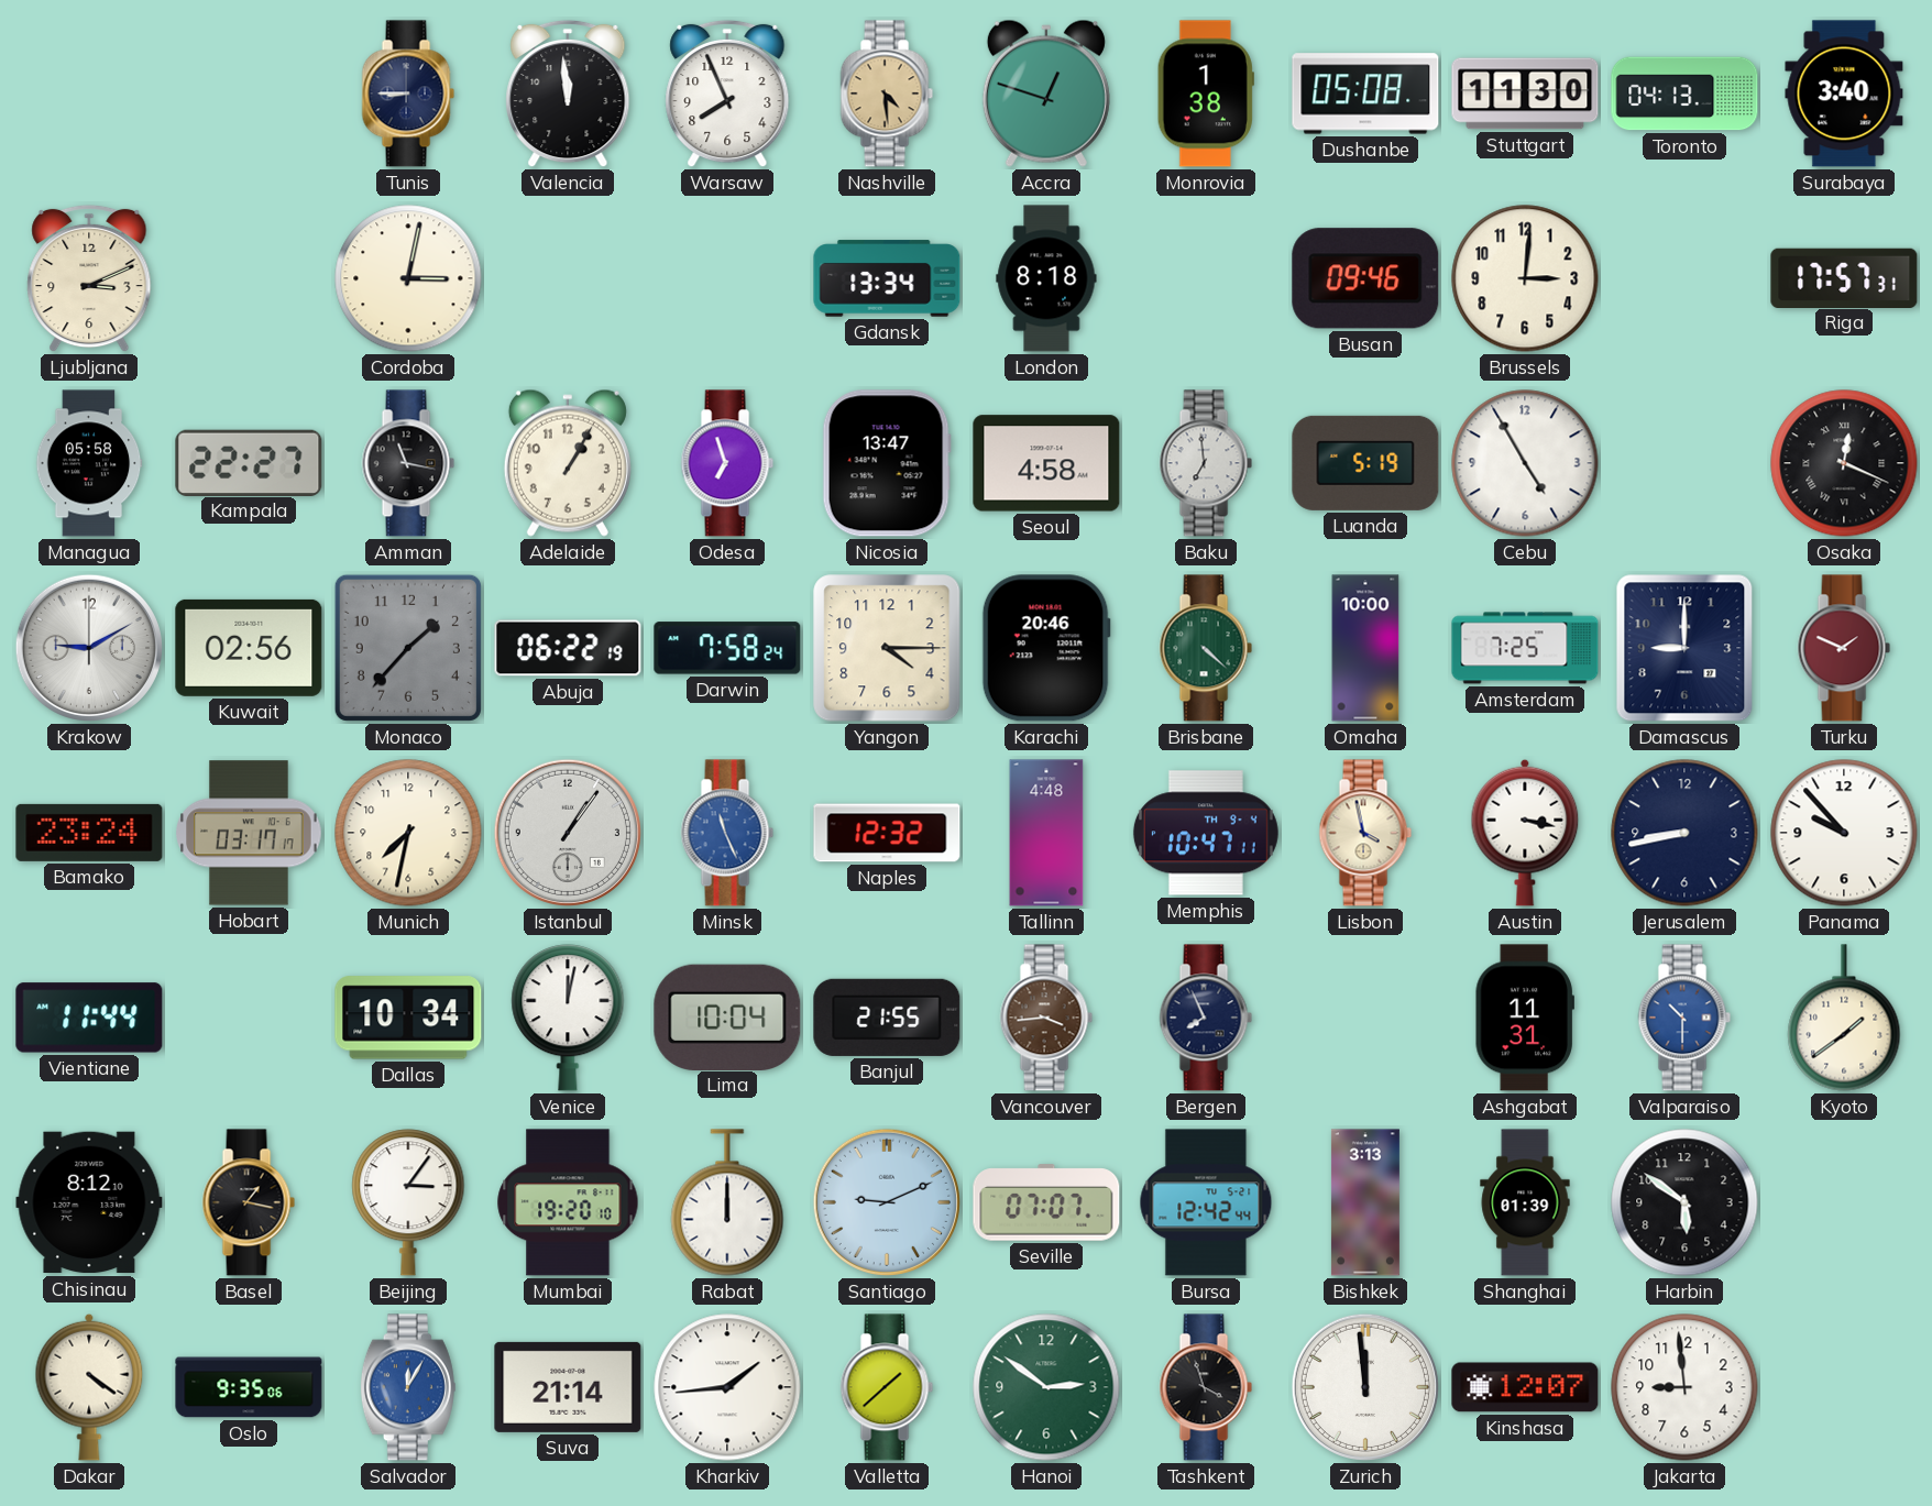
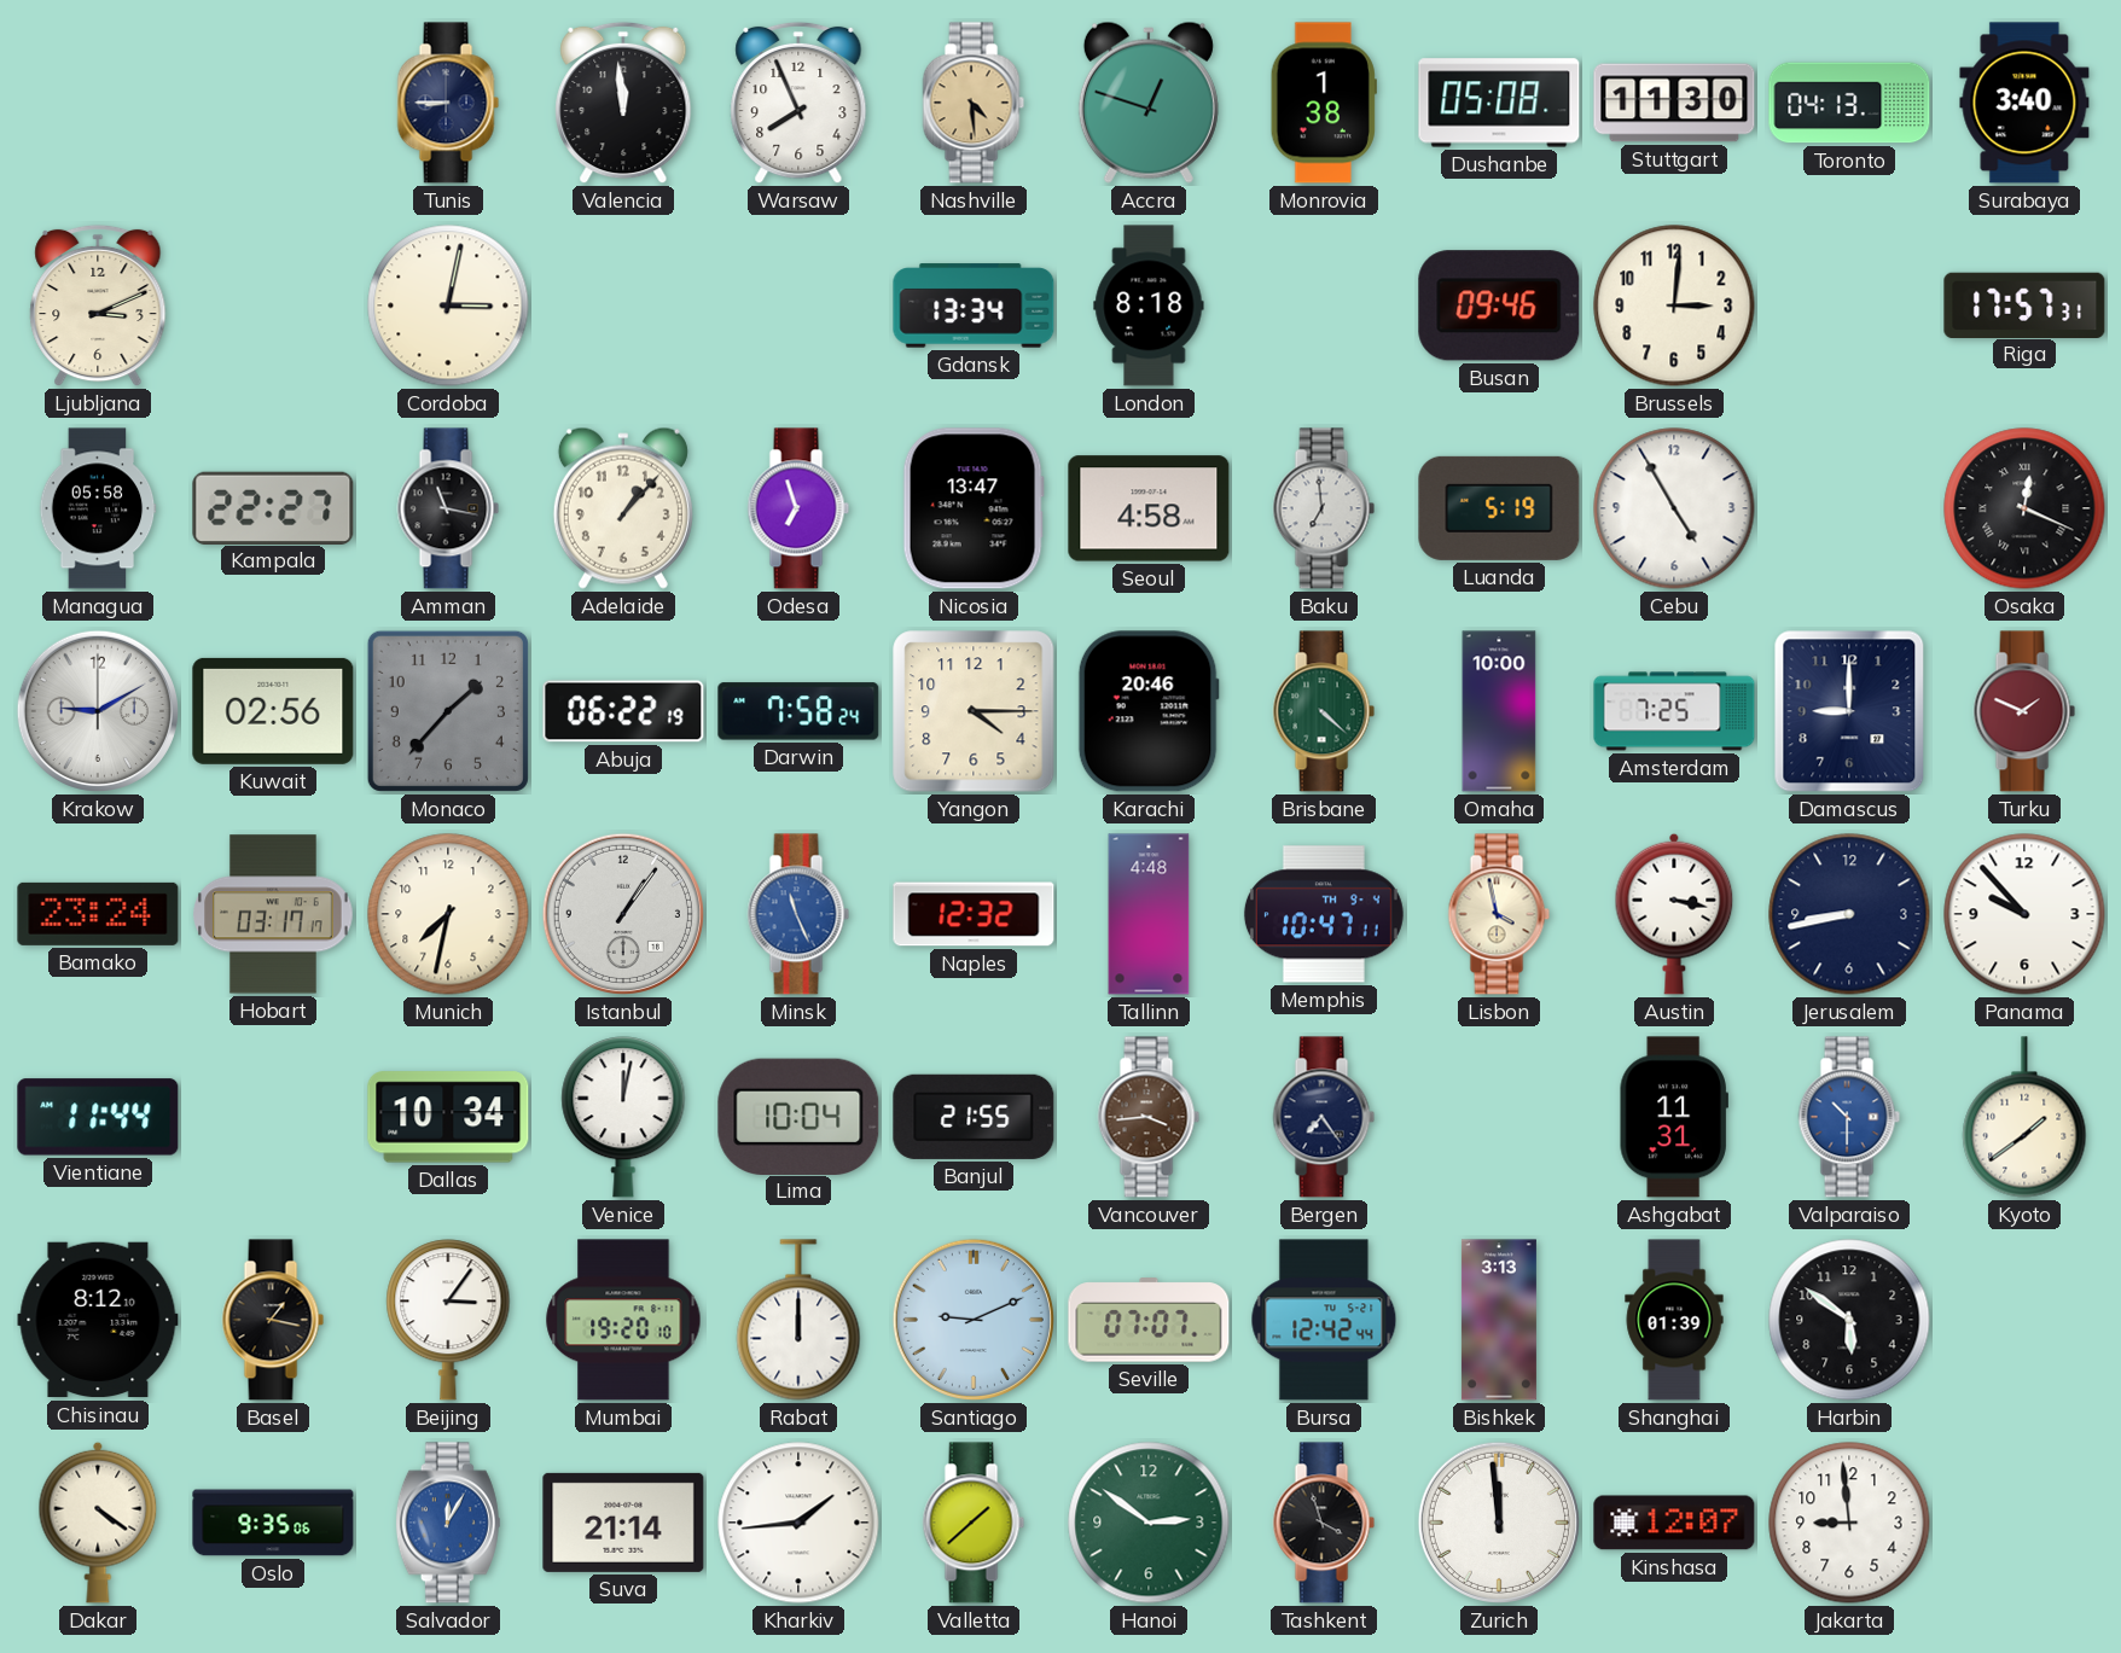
Adelaide: 1:05 -> 1:07 (623, 508)
Bergen: 7:56 -> 7:24 (1324, 1117)
